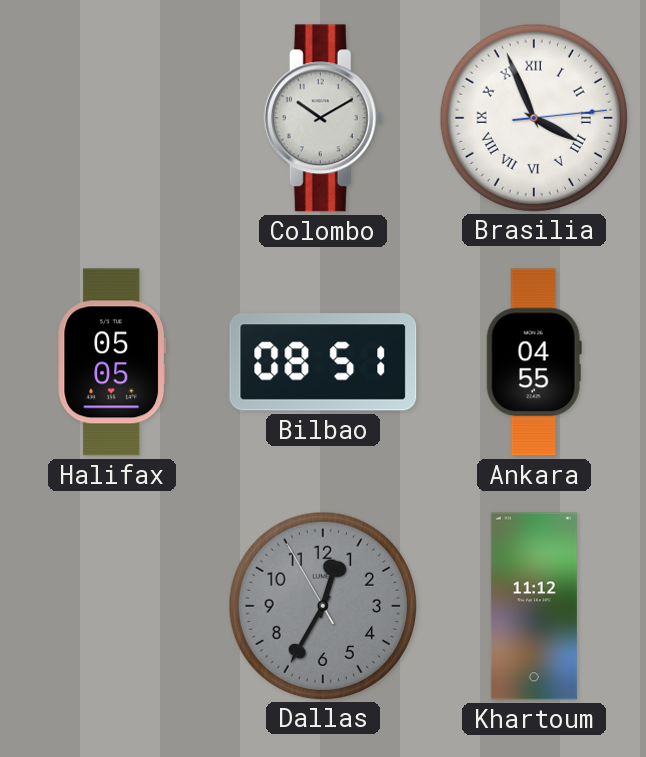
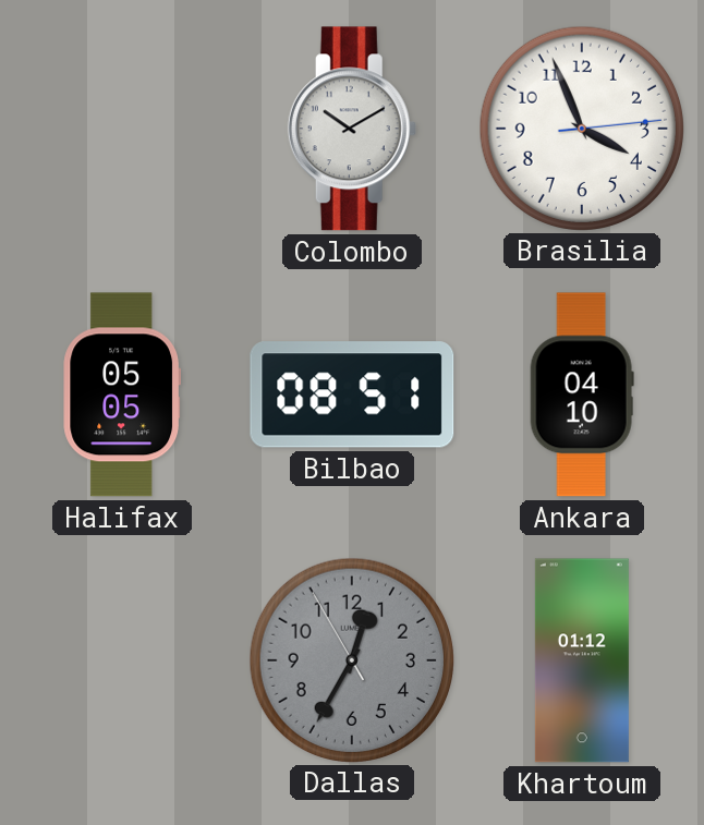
Brasilia numerals: Roman -> Arabic (581, 128)
Ankara: 04:55 -> 04:10 (582, 395)
Khartoum: 11:12 -> 01:12 (582, 660)
